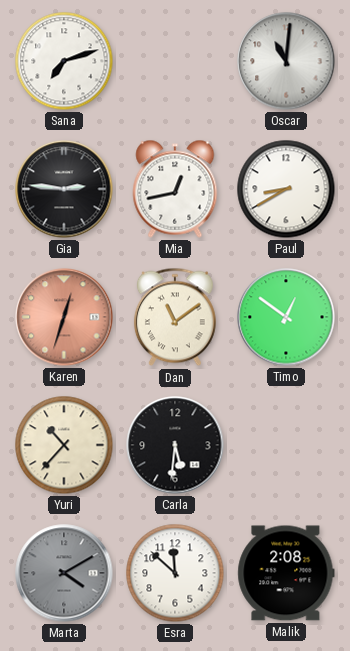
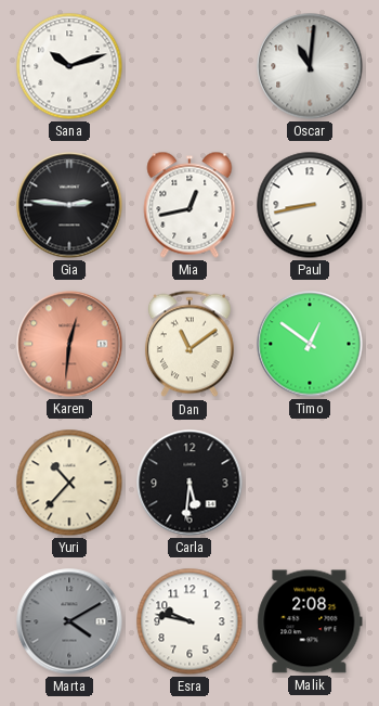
Sana: 7:12 -> 10:12 (69, 66)
Paul: 8:40 -> 8:43 (310, 205)
Karen: 12:33 -> 12:31 (69, 344)
Esra: 11:52 -> 9:47 (190, 621)
